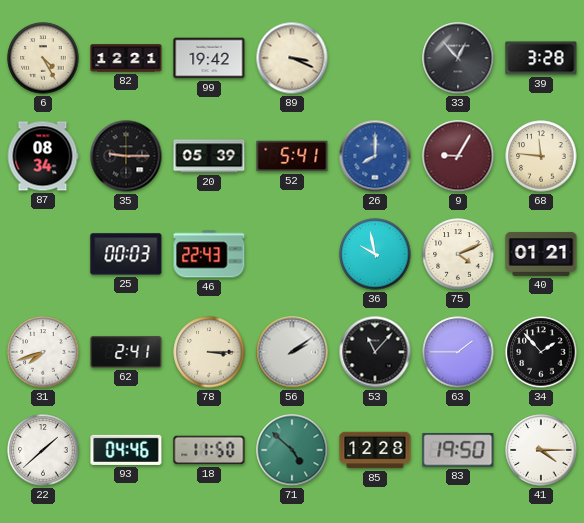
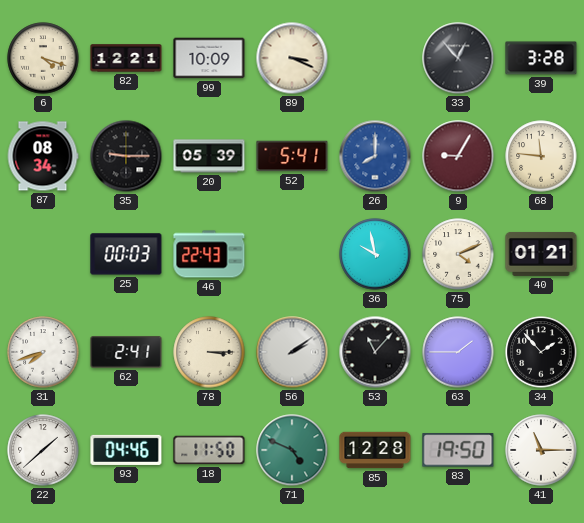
6: 4:25 -> 4:18 (43, 58)
99: 19:42 -> 10:09 (209, 58)
71: 4:52 -> 4:49 (292, 450)
41: 4:15 -> 11:15 (541, 450)
